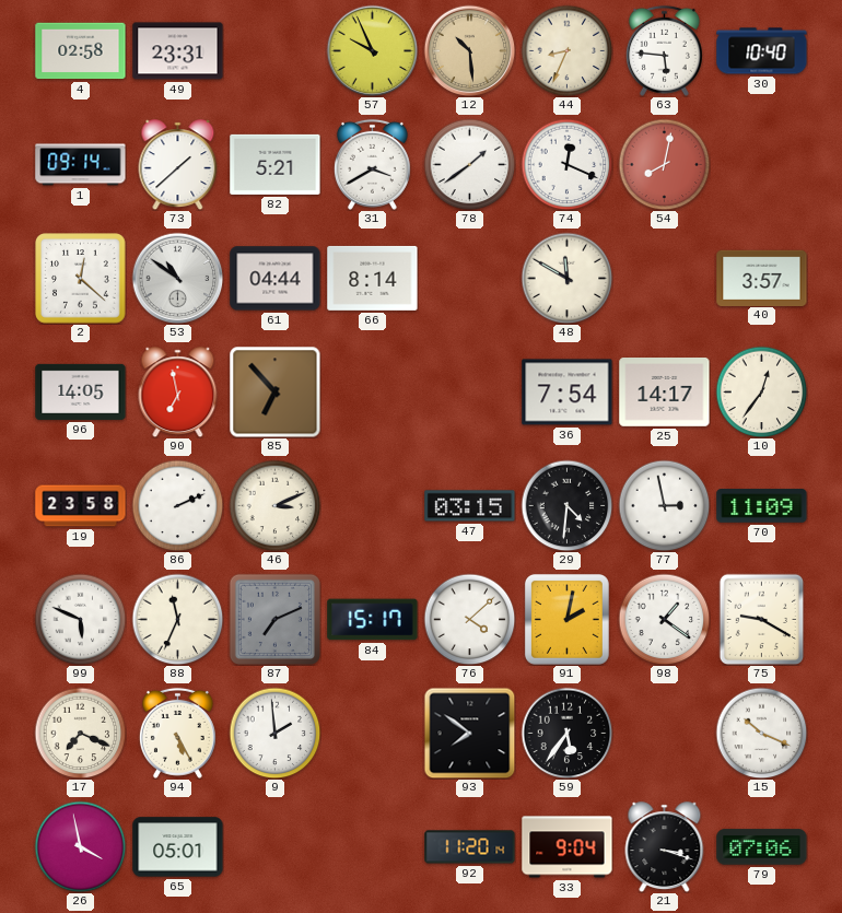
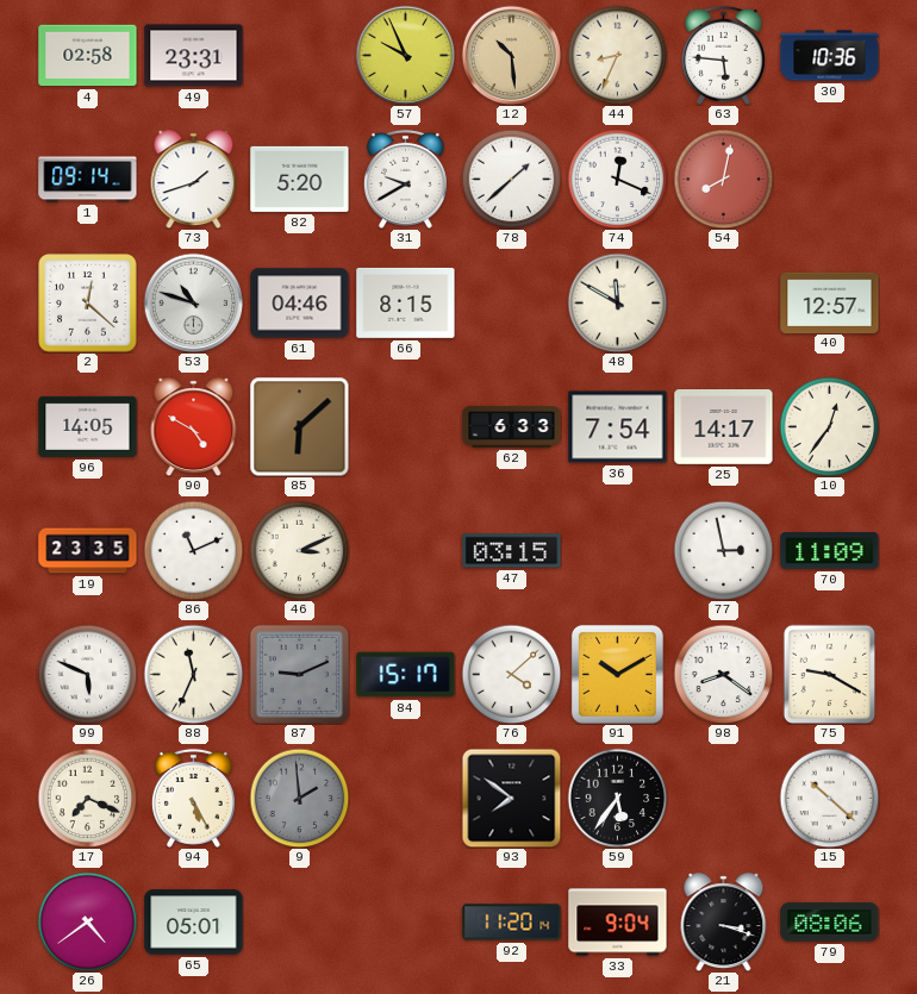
30: 10:40 -> 10:36 (830, 56)
73: 1:38 -> 1:42 (194, 180)
82: 5:21 -> 5:20 (300, 179)
31: 3:40 -> 9:40 (405, 179)
78: 1:39 -> 1:38 (511, 179)
53: 10:51 -> 10:48 (193, 302)
61: 04:44 -> 04:46 (300, 304)
66: 8:14 -> 8:15 (406, 302)
40: 3:57 -> 12:57 (830, 302)
90: 6:58 -> 4:50 (194, 427)
85: 6:53 -> 6:08 (299, 426)
62: none -> 6:33 (512, 427)
19: 23:58 -> 23:35 (88, 551)
86: 2:11 -> 11:11 (193, 550)
29: 4:31 -> none (566, 505)
87: 7:11 -> 9:11 (299, 674)
91: 2:02 -> 10:10 (617, 674)
98: 1:21 -> 8:21 (723, 674)
9 dial: white -> grey (299, 798)
15: 10:19 -> 10:22 (829, 798)
26: 3:58 -> 4:39 (87, 921)
79: 07:06 -> 08:06 (830, 923)
